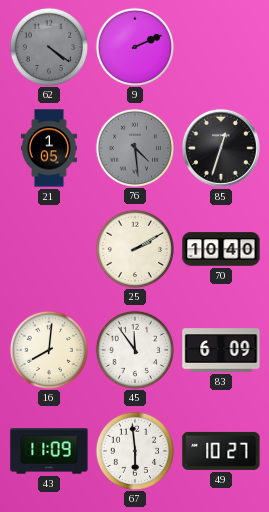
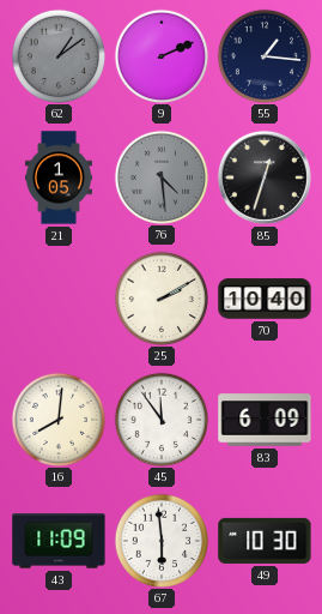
62: 4:21 -> 1:09 (57, 55)
55: none -> 1:16 (263, 55)
49: 10:27 -> 10:30 (265, 541)
